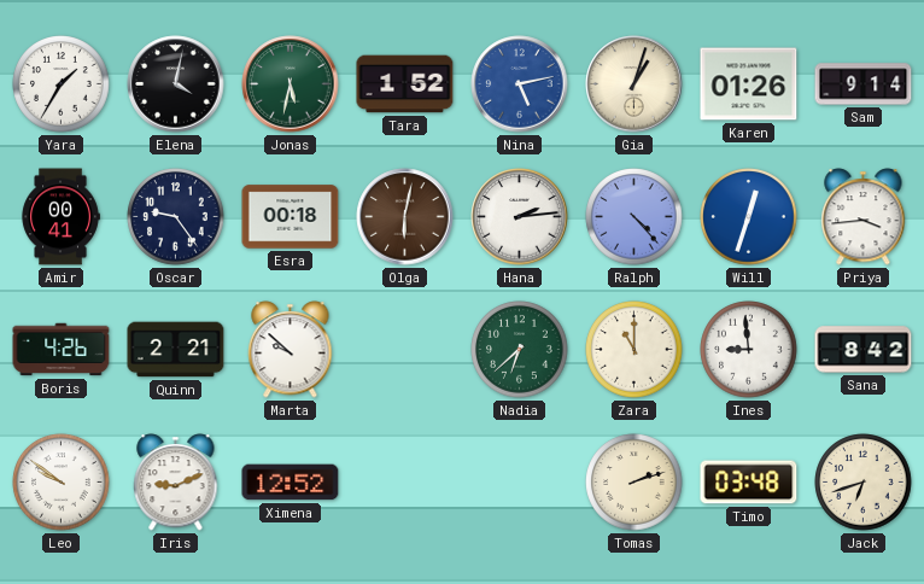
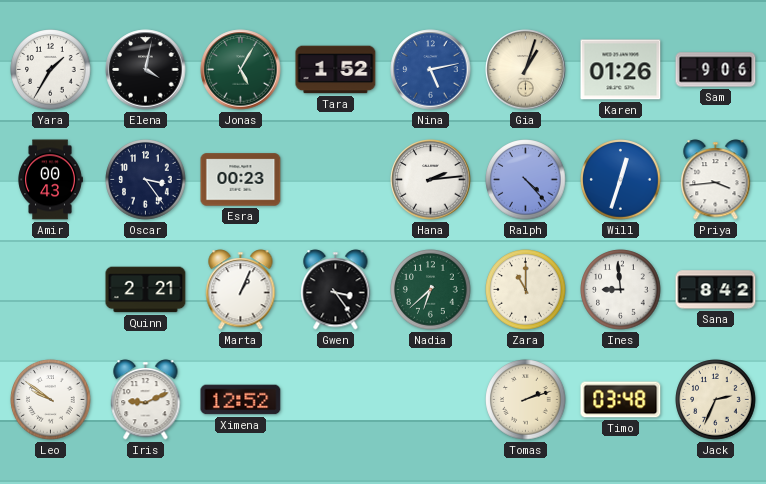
Jonas: 5:32 -> 5:05 (241, 70)
Sam: 9:14 -> 9:06 (716, 70)
Amir: 00:41 -> 00:43 (50, 180)
Oscar: 9:24 -> 3:24 (146, 180)
Esra: 00:18 -> 00:23 (241, 180)
Olga: 6:02 -> none (405, 217)
Boris: 4:26 -> none (62, 350)
Marta: 9:52 -> 1:04 (241, 290)
Gwen: none -> 3:24 (336, 290)
Jack: 6:42 -> 2:34 (716, 400)
